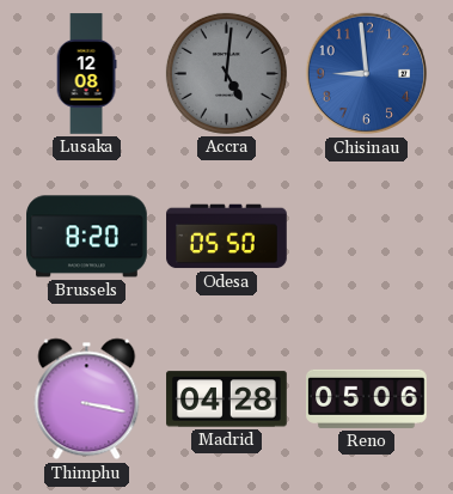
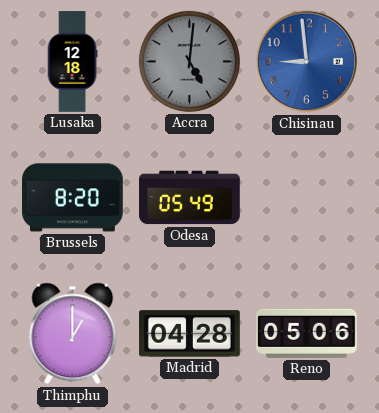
Lusaka: 12:08 -> 12:18 (72, 62)
Odesa: 05:50 -> 05:49 (190, 198)
Thimphu: 3:17 -> 1:00 (73, 334)
